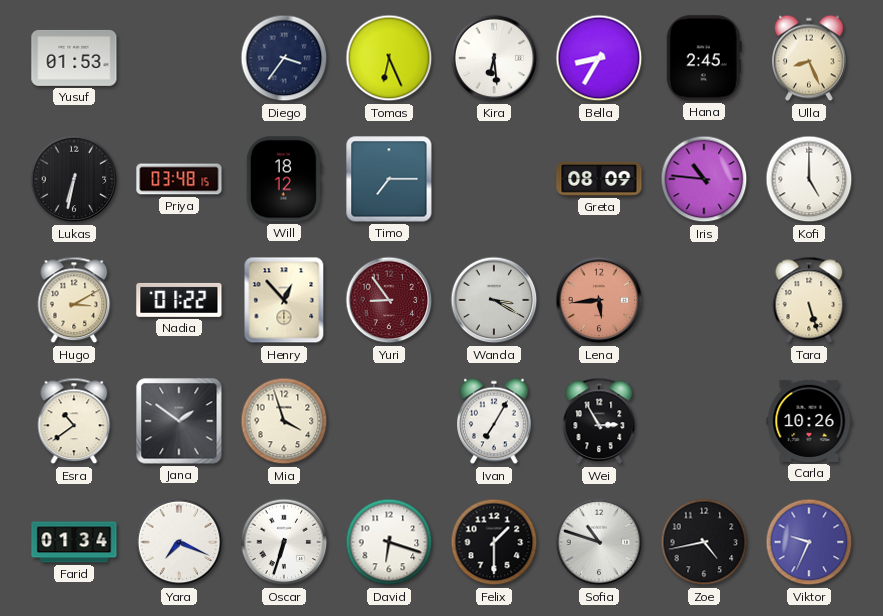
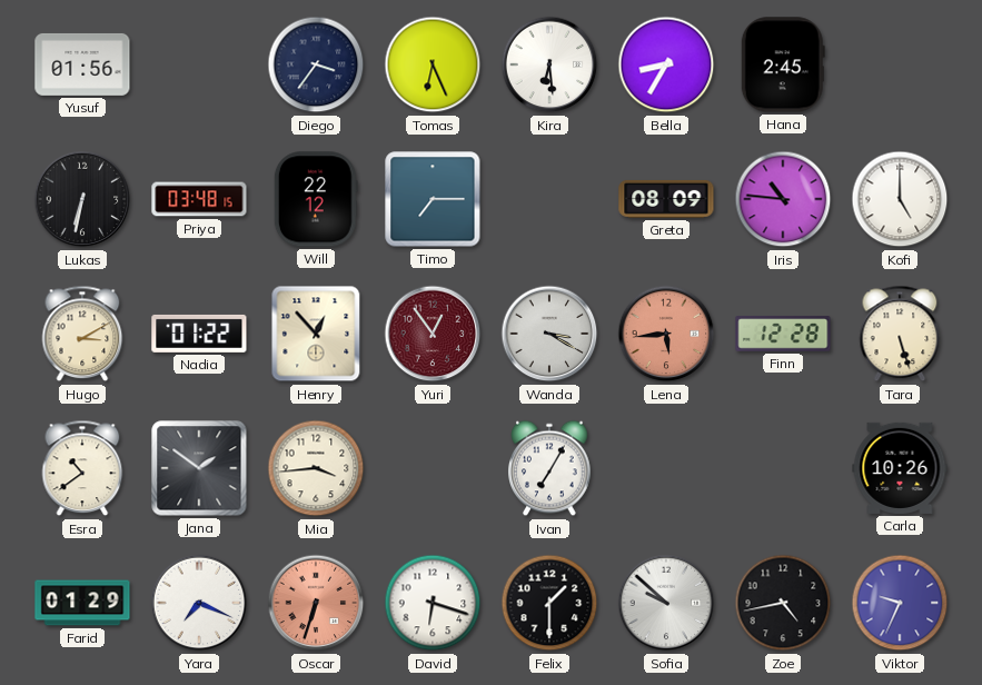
Yusuf: 01:53 -> 01:56 (82, 64)
Ulla: 8:26 -> none (809, 58)
Will: 18:12 -> 22:12 (316, 199)
Yuri: 8:54 -> 12:54 (433, 334)
Finn: none -> 12:28 (783, 334)
Mia: 3:57 -> 3:44 (316, 468)
Wei: 2:55 -> none (599, 421)
Farid: 01:34 -> 01:29 (82, 603)
Oscar dial: white -> salmon (316, 603)
Sofia: 10:48 -> 9:52 (666, 603)
